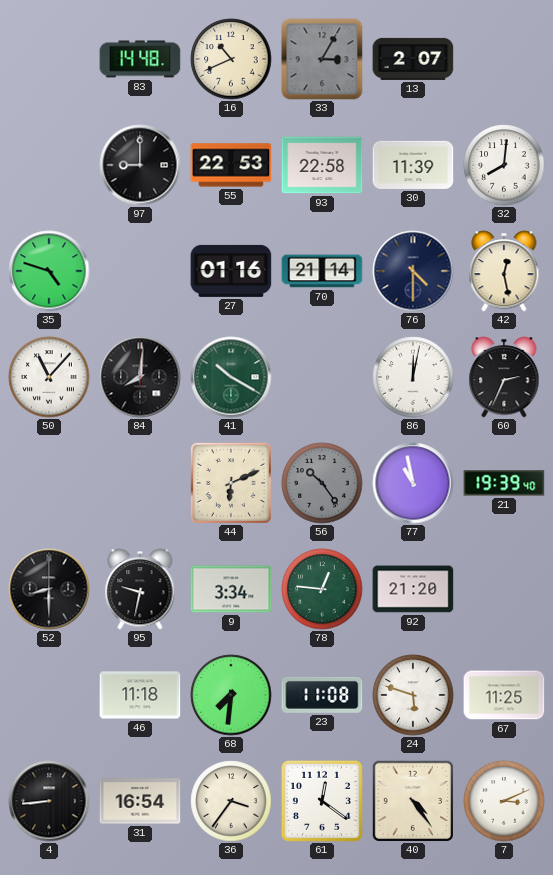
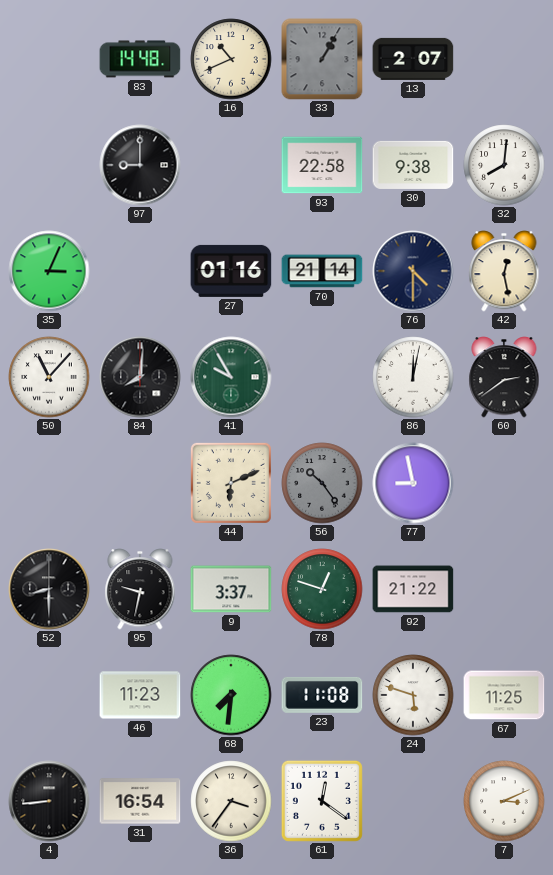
33: 3:05 -> 1:05 (322, 59)
55: 22:53 -> none (231, 165)
30: 11:39 -> 9:38 (413, 165)
35: 4:48 -> 3:04 (49, 271)
41: 10:20 -> 9:55 (231, 377)
60: 2:34 -> 2:39 (504, 377)
77: 10:58 -> 8:58 (413, 483)
21: 19:39 -> none (504, 483)
9: 3:34 -> 3:37 (231, 589)
78: 12:46 -> 12:48 (322, 589)
92: 21:20 -> 21:22 (413, 589)
46: 11:18 -> 11:23 (140, 695)
40: 4:24 -> none (412, 800)
